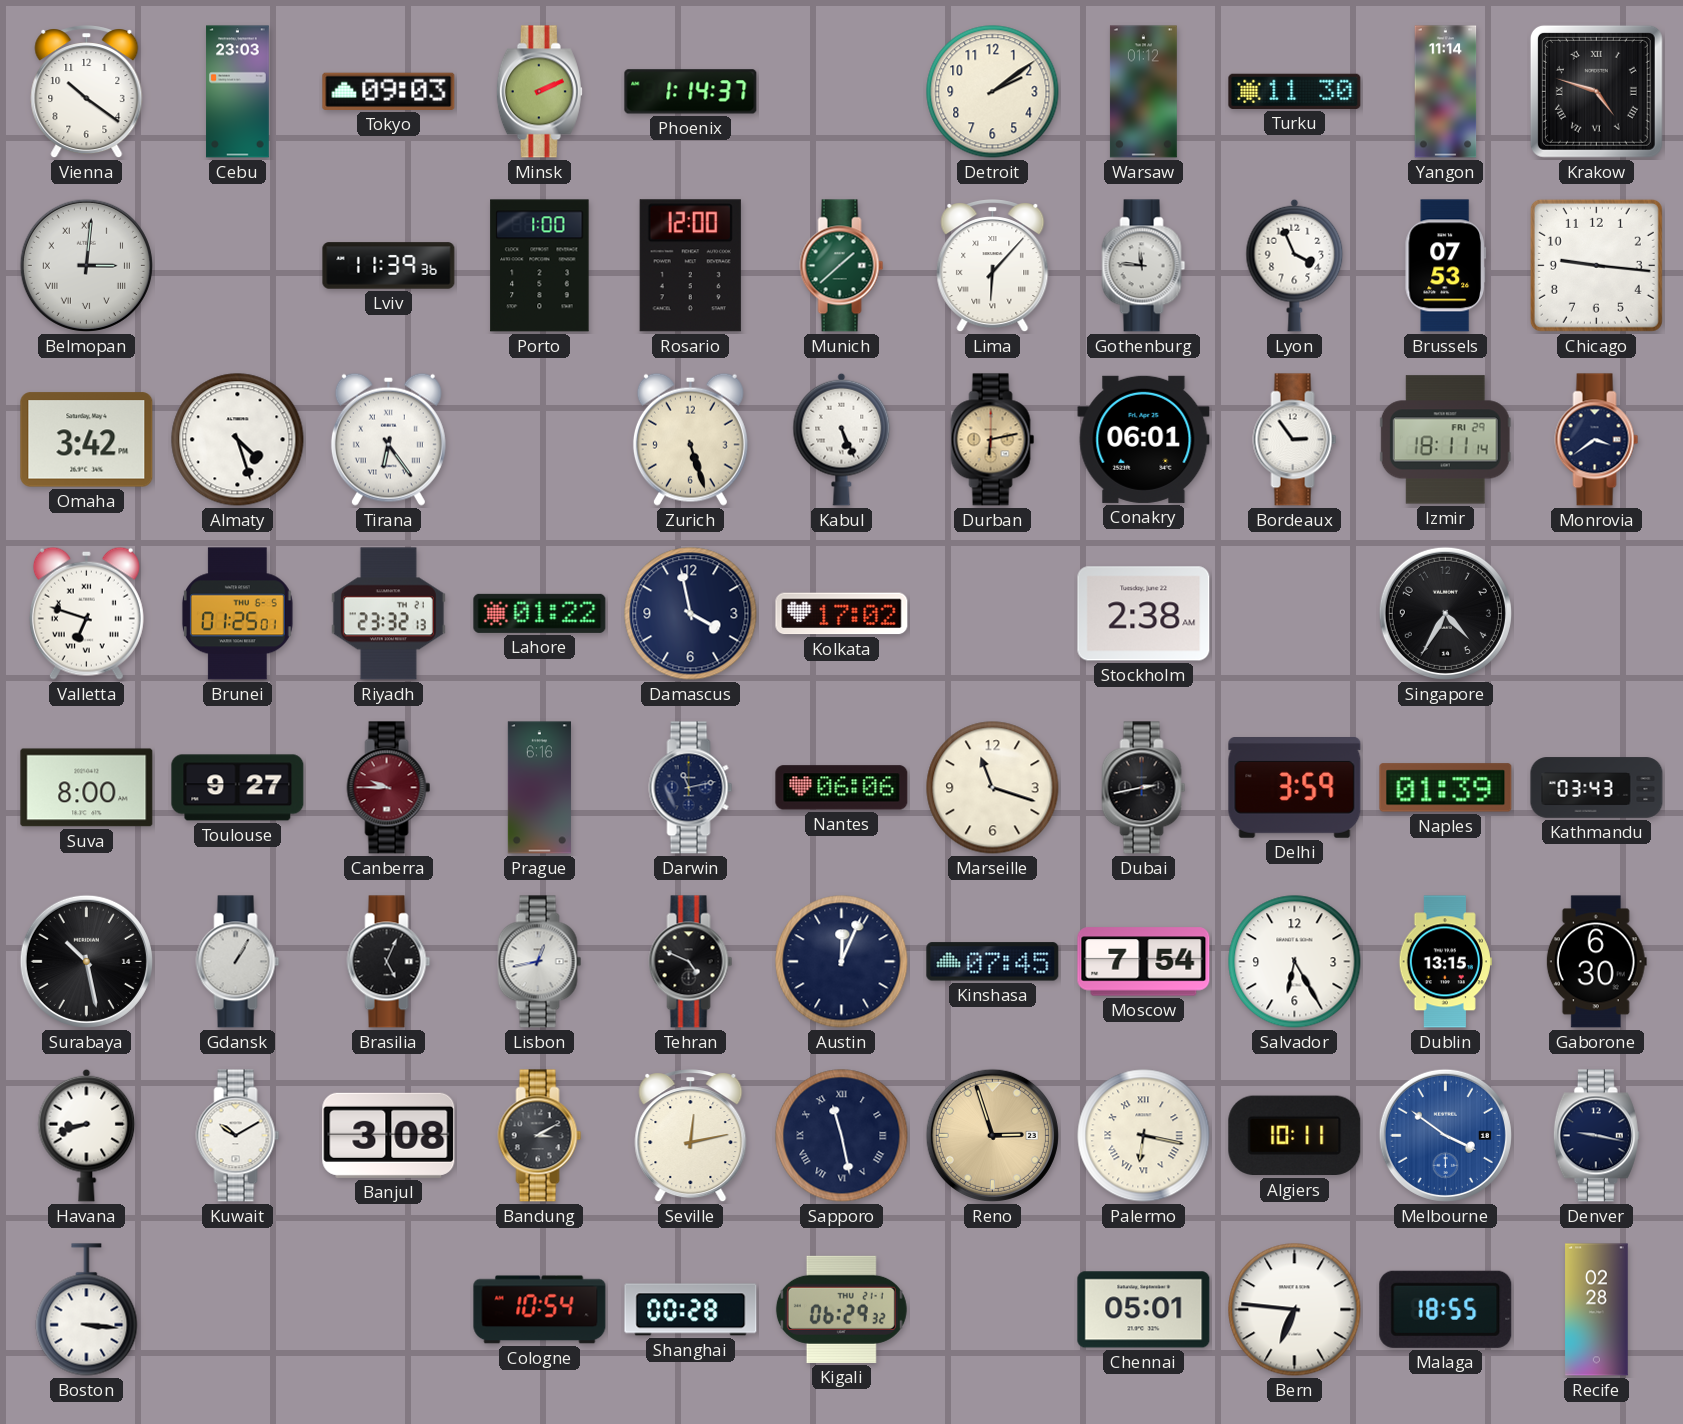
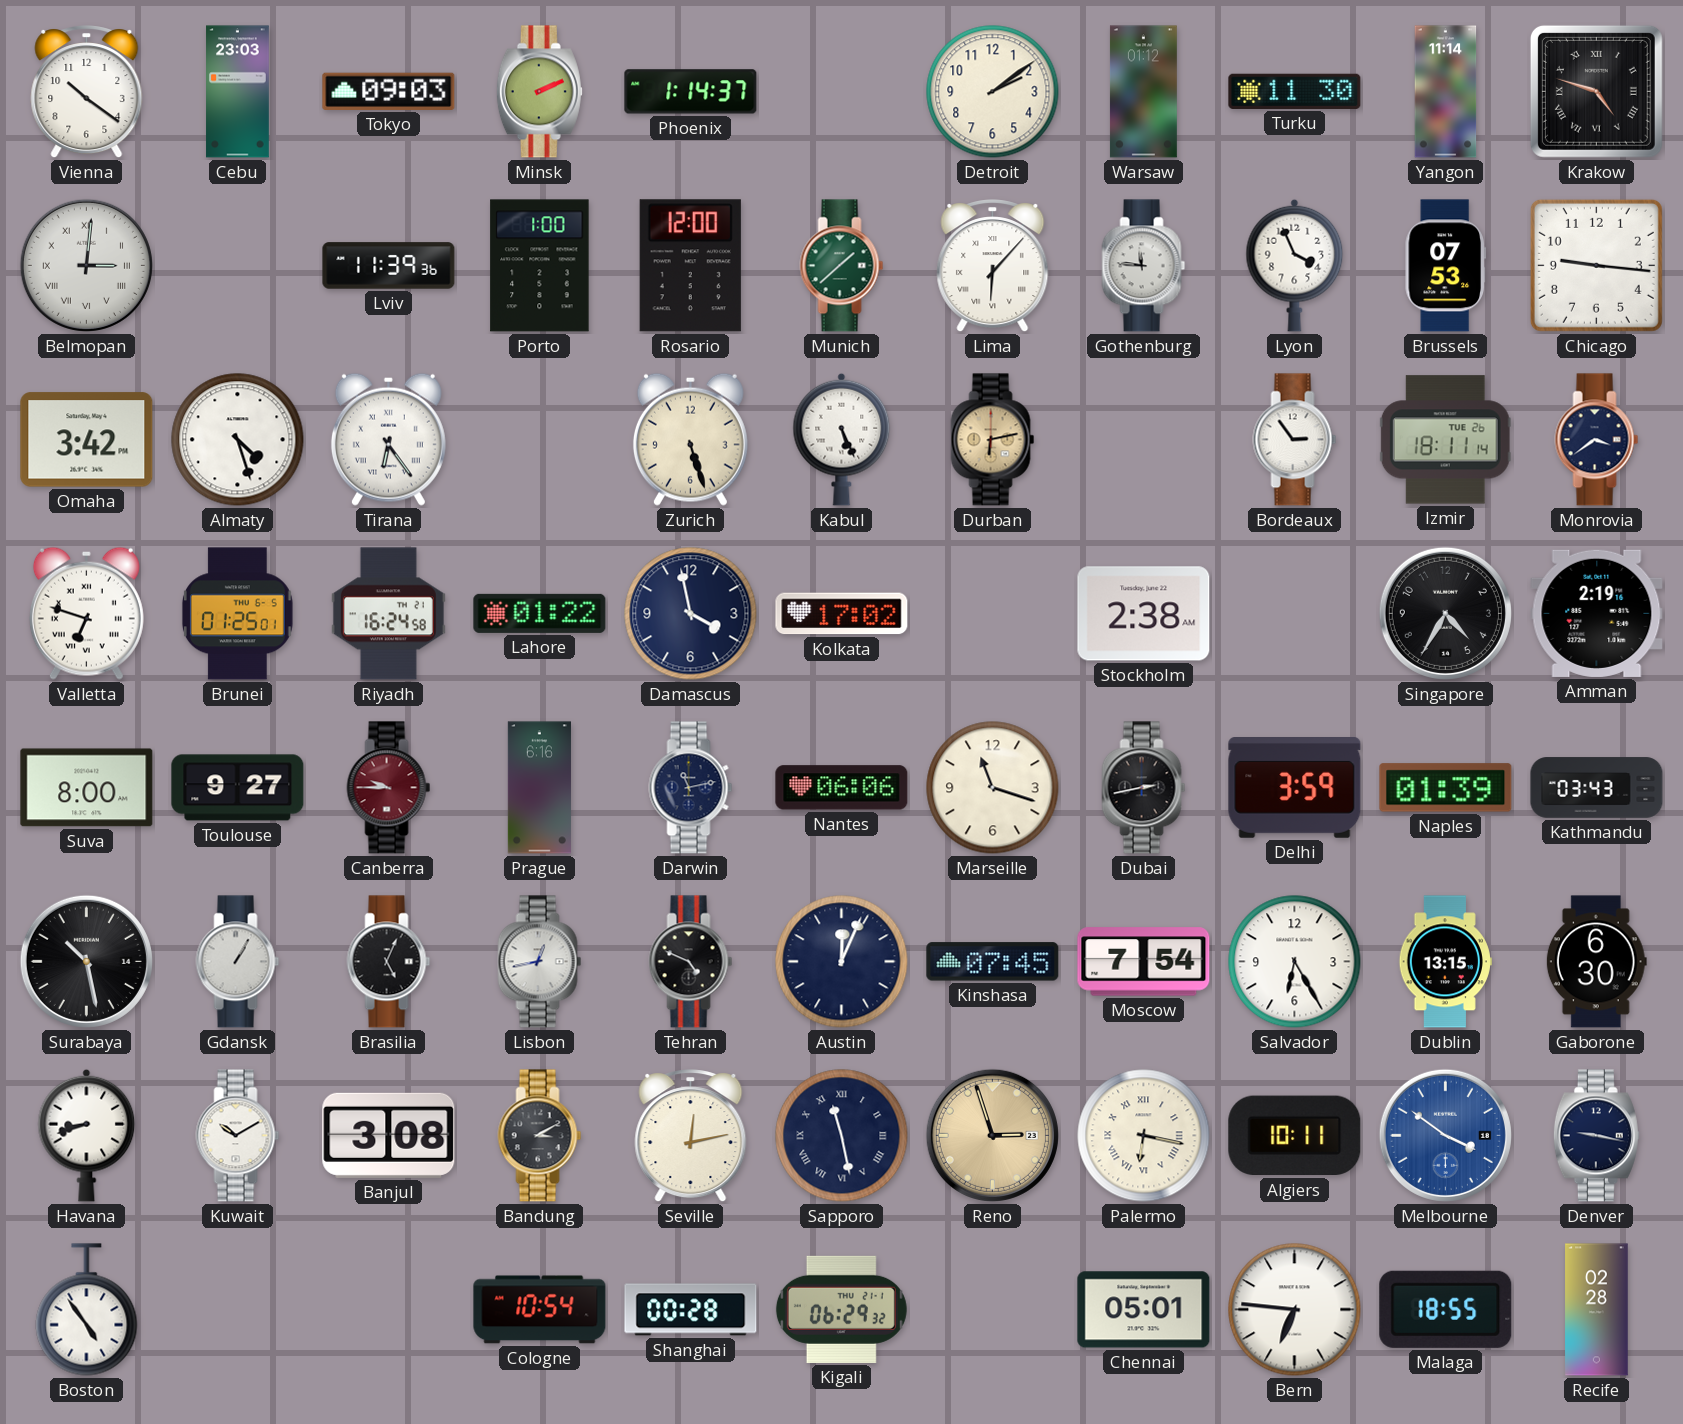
Conakry: 06:01 -> none (1144, 439)
Izmir date: FRI 29 -> TUE 26 (1445, 440)
Riyadh: 23:32 -> 16:24 (388, 614)
Amman: none -> 2:19 (1597, 613)
Boston: 3:16 -> 4:54 (87, 1310)
